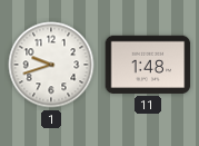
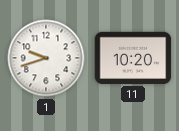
11: 1:48 -> 10:20 (133, 58)
